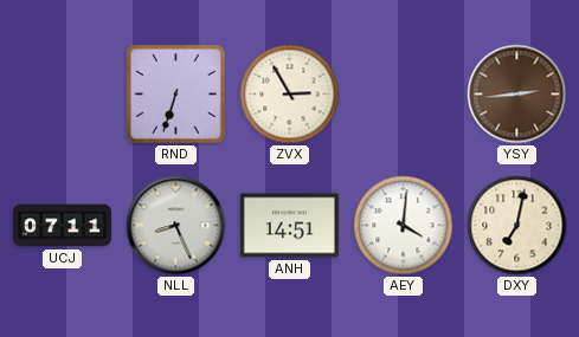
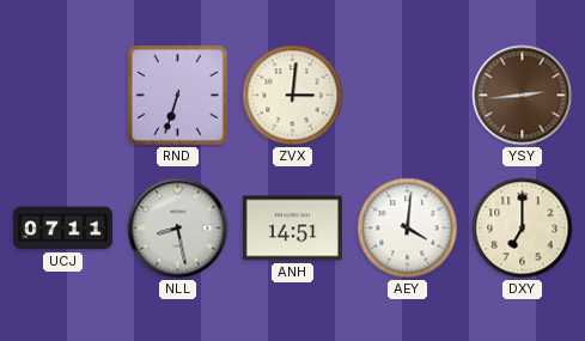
ZVX: 2:55 -> 3:01 (293, 96)
NLL: 8:26 -> 8:28 (178, 229)
DXY: 7:02 -> 7:00 (523, 229)
